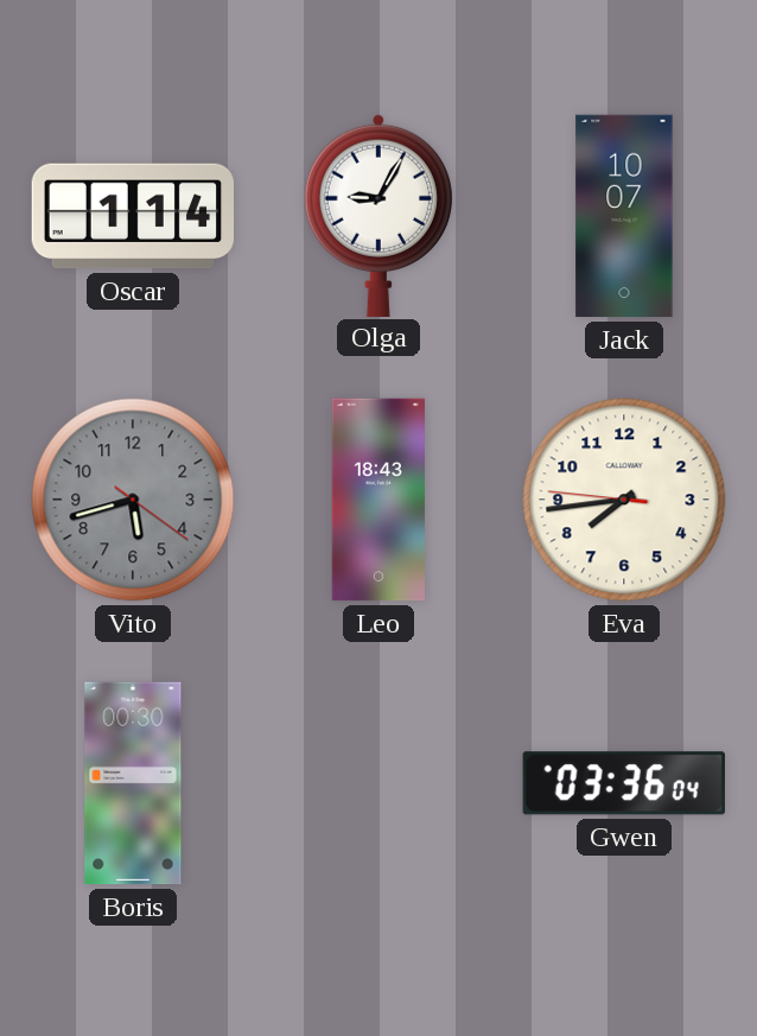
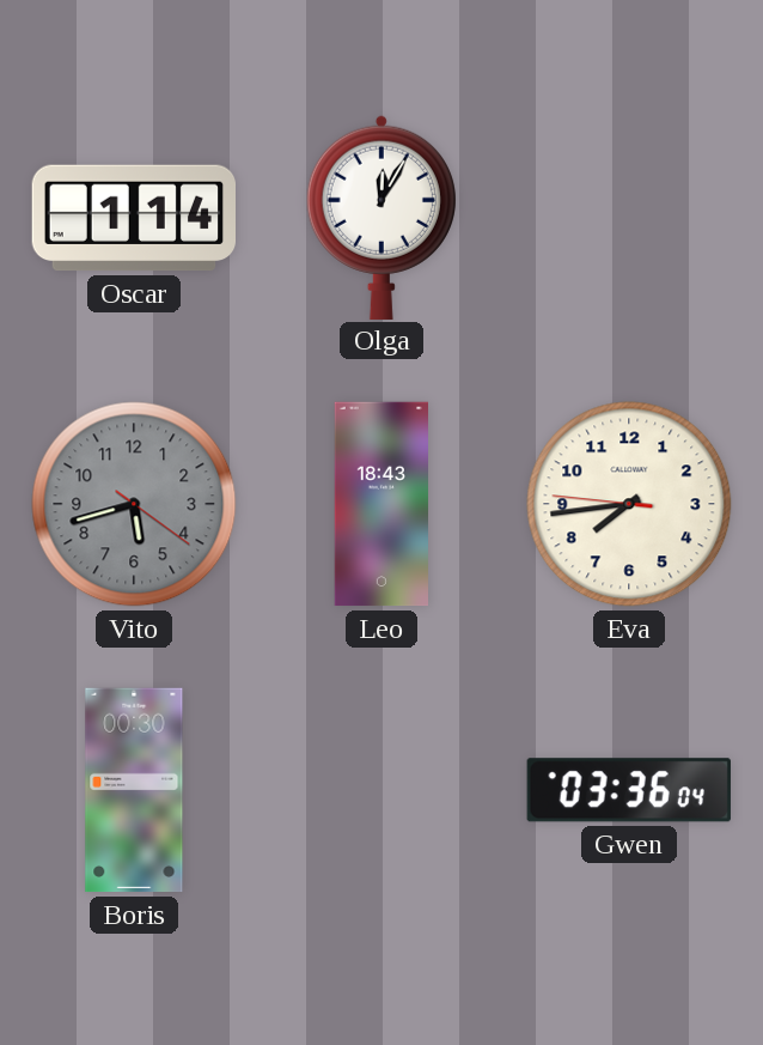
Olga: 9:05 -> 12:05 (381, 217)
Jack: 10:07 -> none (624, 216)
